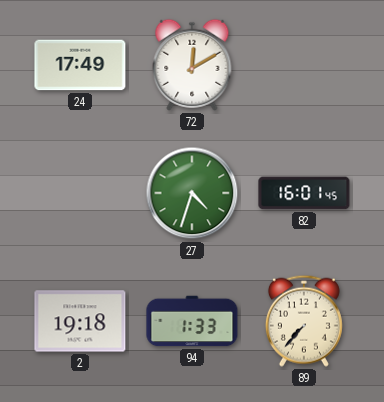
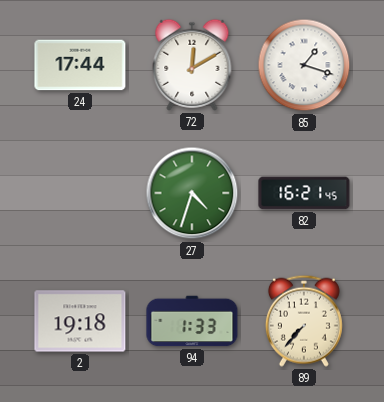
24: 17:49 -> 17:44 (80, 65)
85: none -> 1:18 (304, 65)
82: 16:01 -> 16:21 (304, 193)
